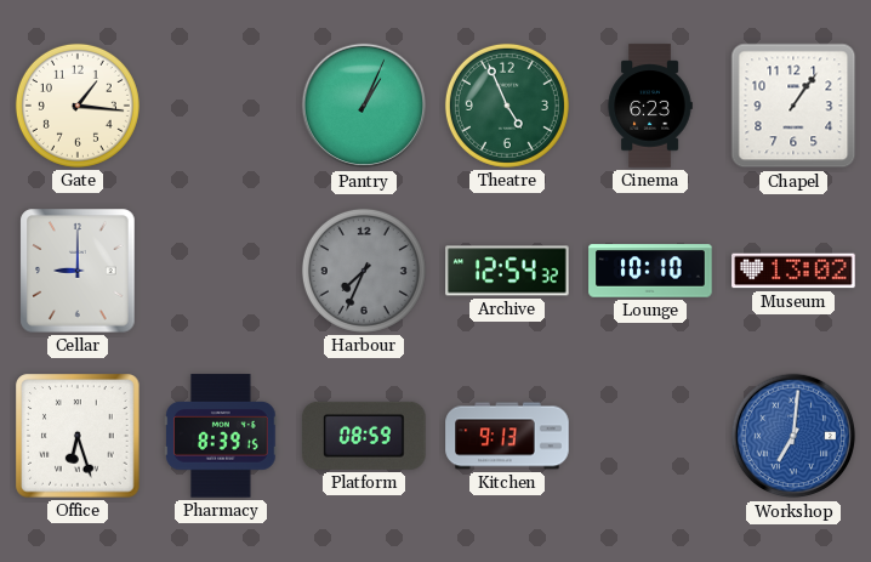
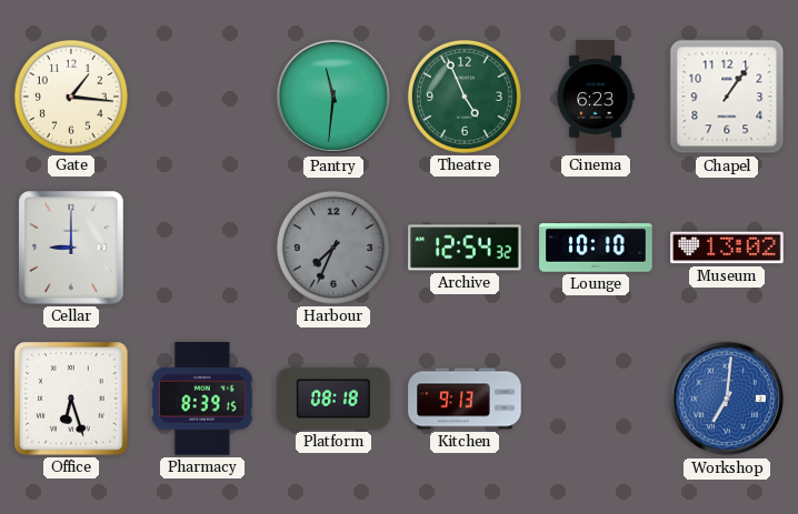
Pantry: 1:04 -> 11:31 (333, 97)
Platform: 08:59 -> 08:18 (333, 399)
